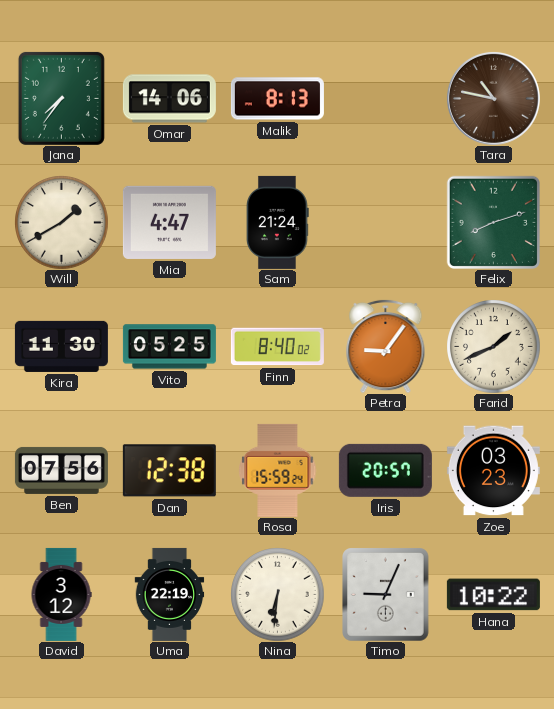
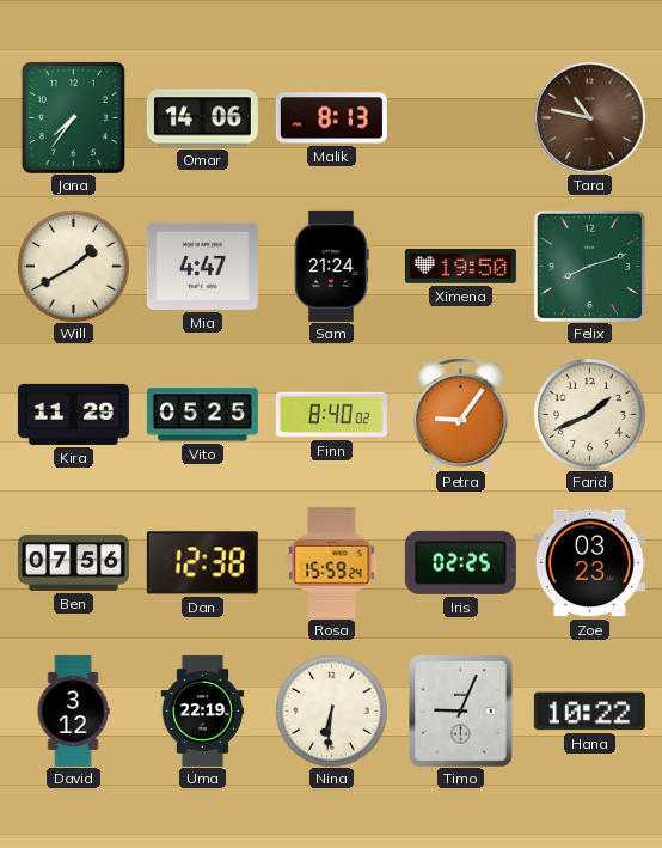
Ximena: none -> 19:50 (460, 267)
Kira: 11:30 -> 11:29 (73, 414)
Iris: 20:57 -> 02:25 (460, 562)
